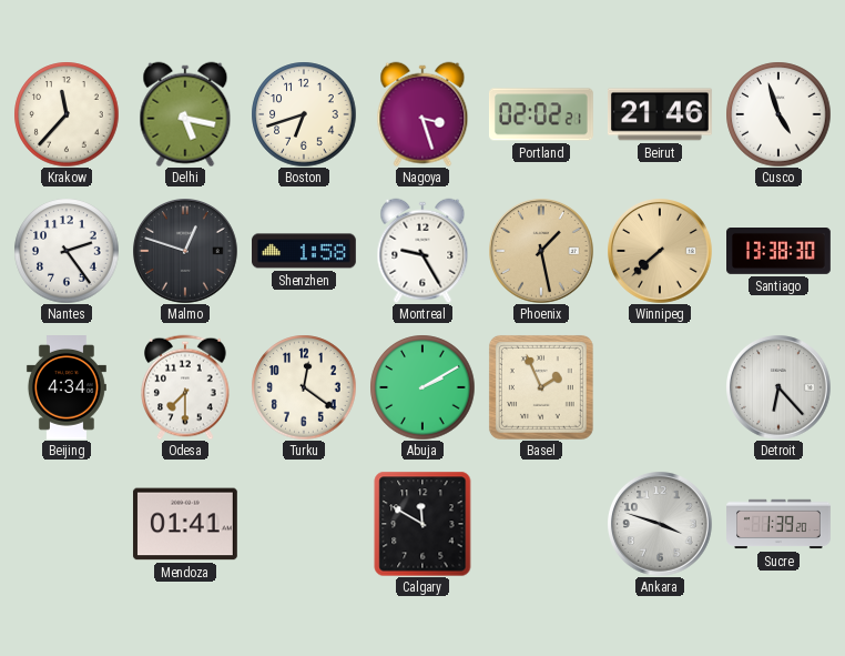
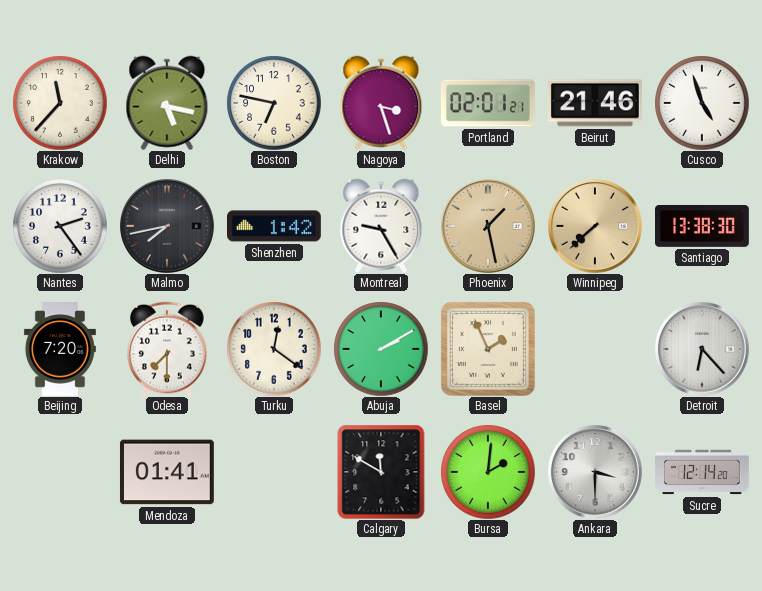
Boston: 6:42 -> 6:47 (274, 103)
Portland: 02:02 -> 02:01 (488, 103)
Malmo: 12:48 -> 7:43 (167, 226)
Shenzhen: 1:58 -> 1:42 (275, 226)
Beijing: 4:34 -> 7:20 (60, 350)
Bursa: none -> 2:01 (488, 472)
Ankara: 3:48 -> 3:30 (595, 472)
Sucre: 1:39 -> 12:14 (703, 472)
